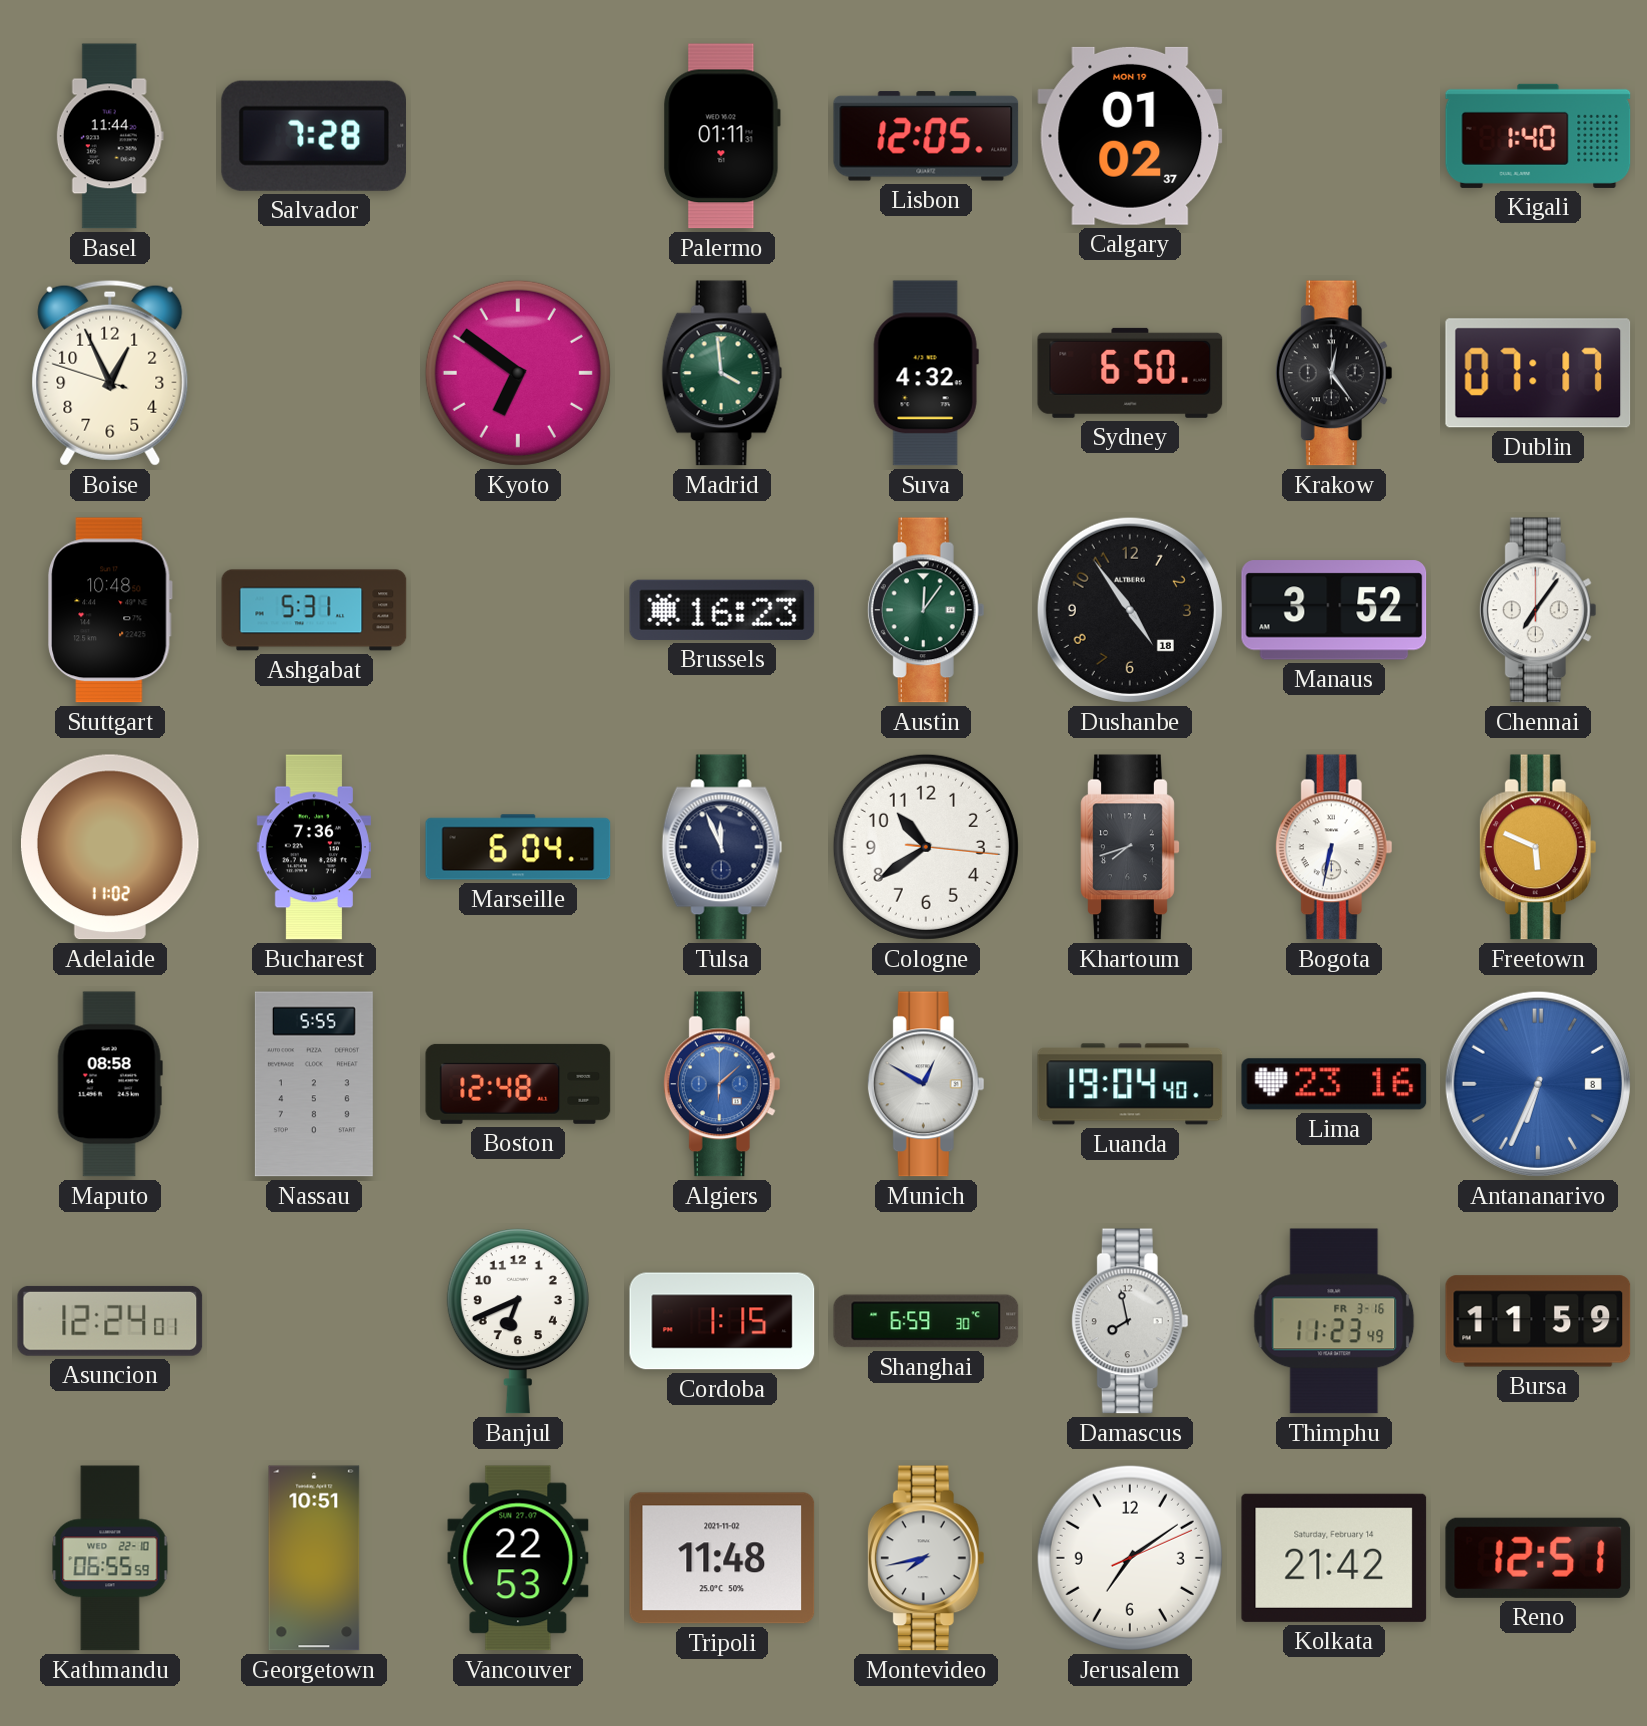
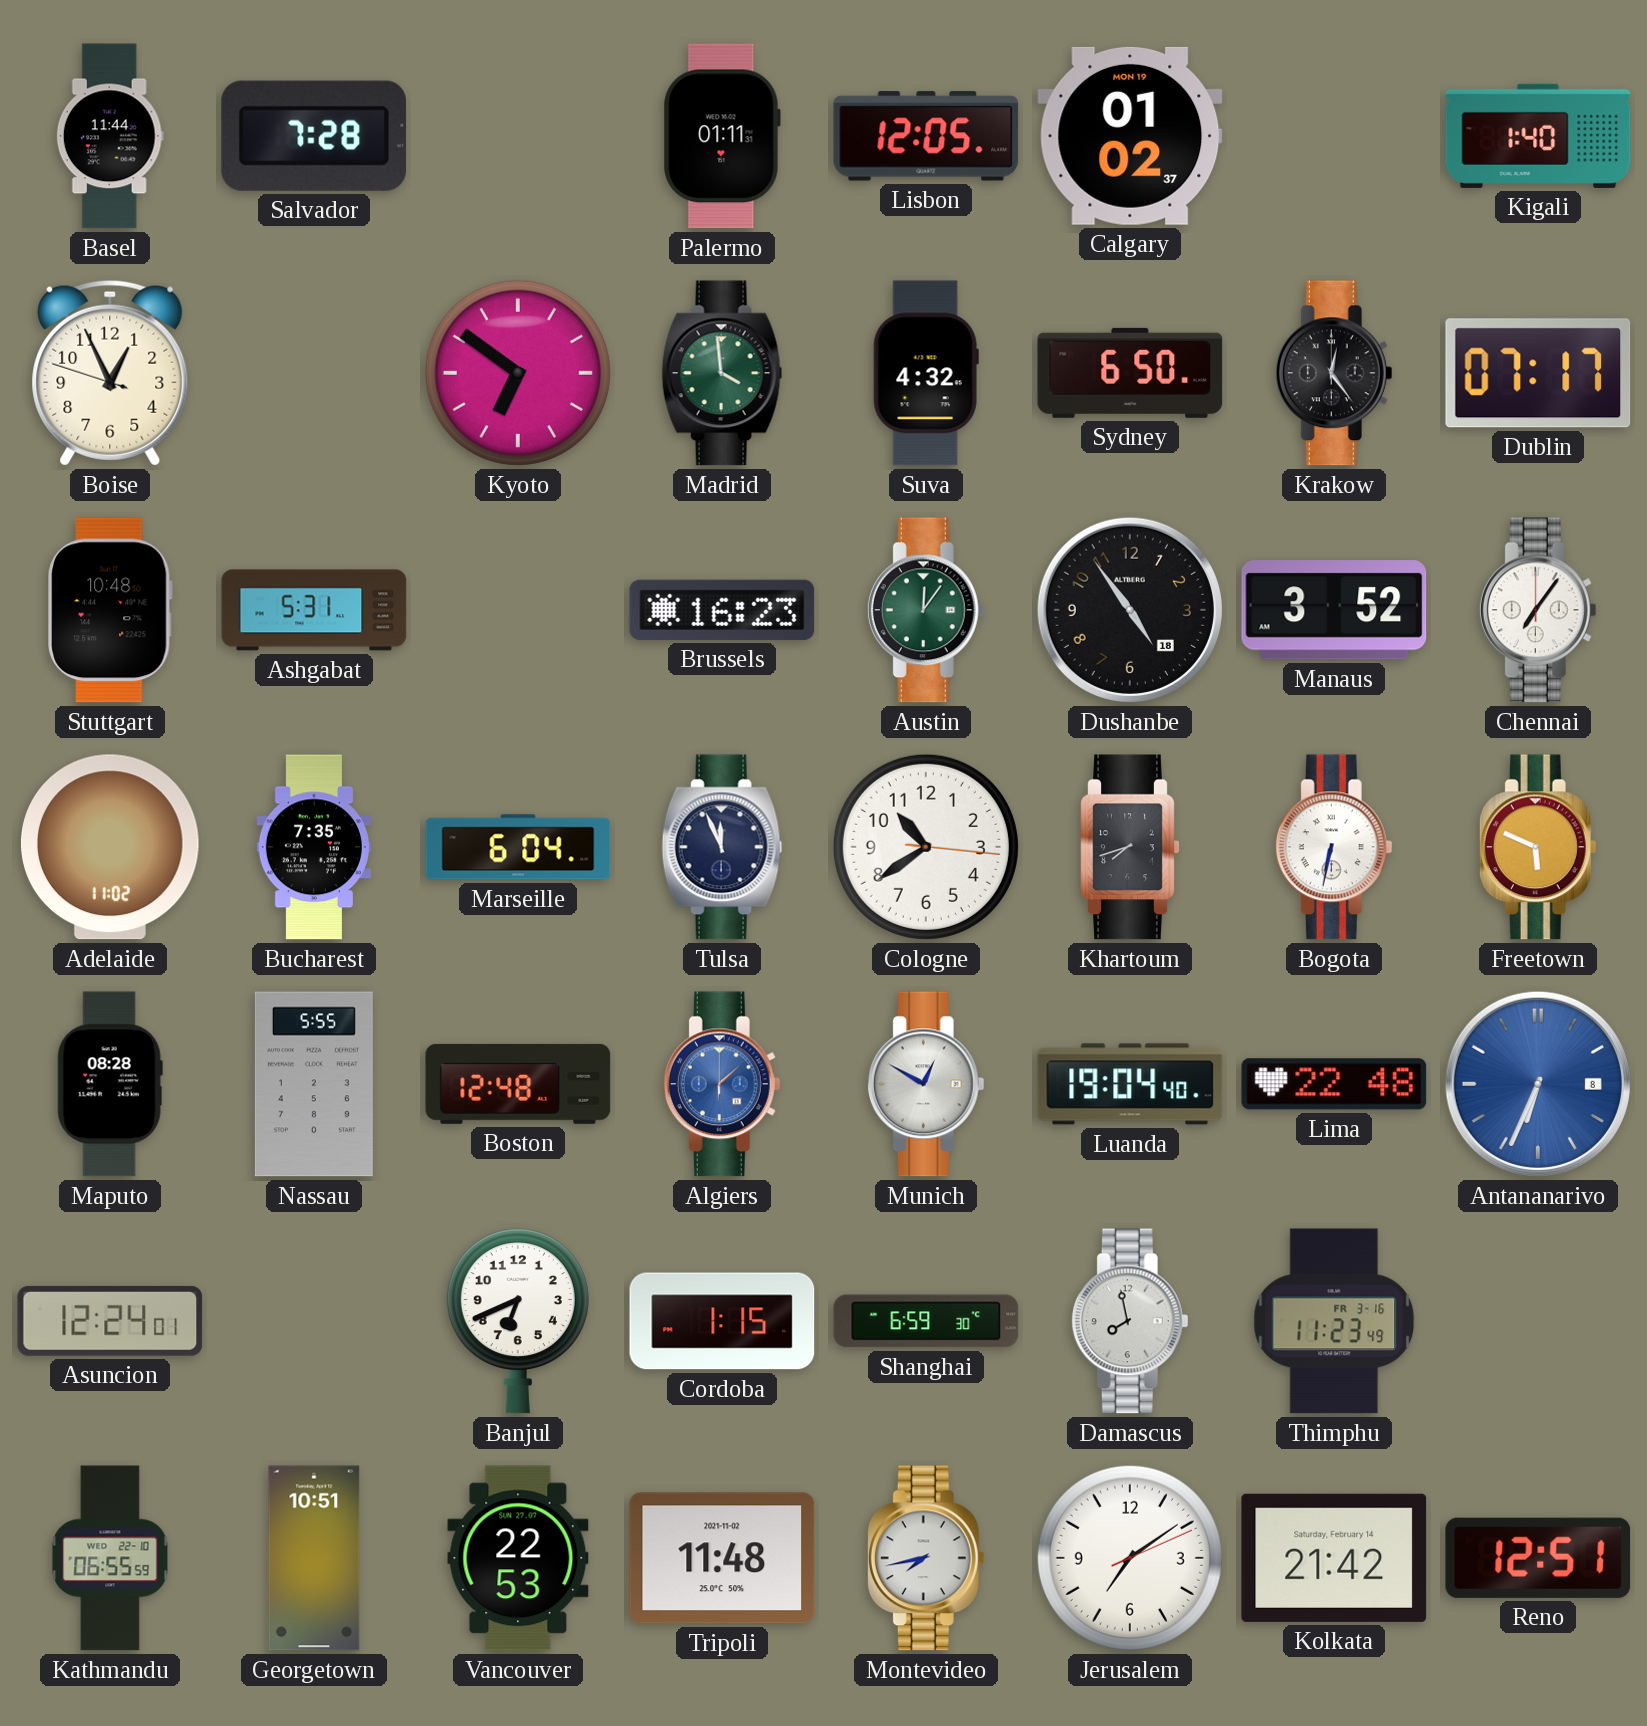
Bucharest: 7:36 -> 7:35 (314, 847)
Maputo: 08:58 -> 08:28 (110, 1084)
Lima: 23:16 -> 22:48 (1334, 1084)
Bursa: 11:59 -> none (1538, 1321)
